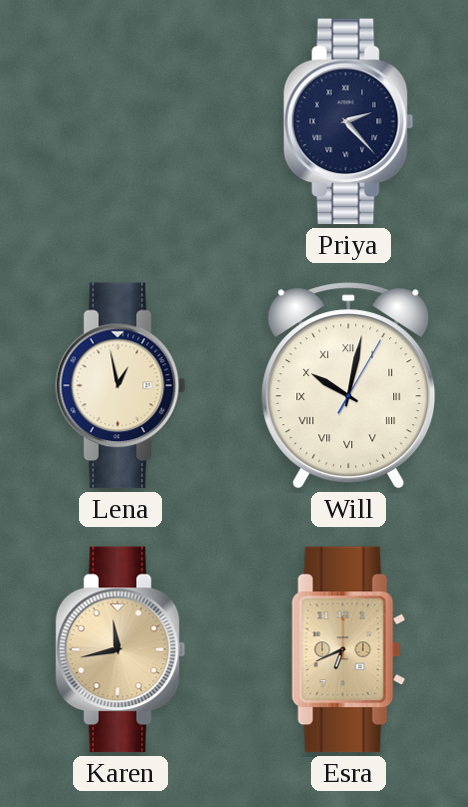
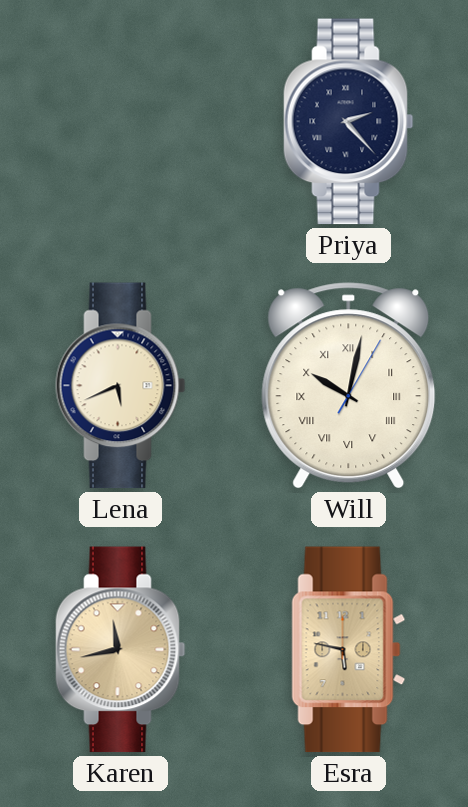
Lena: 12:58 -> 5:41 (121, 386)
Esra: 6:41 -> 5:47 (349, 650)
